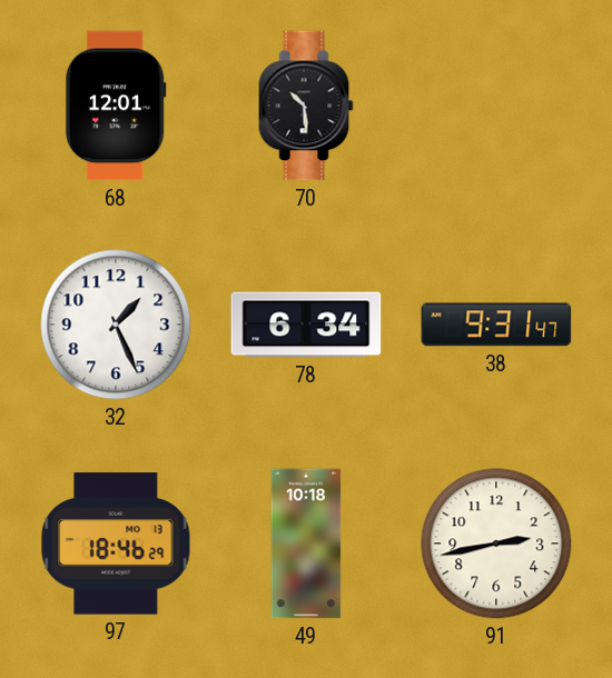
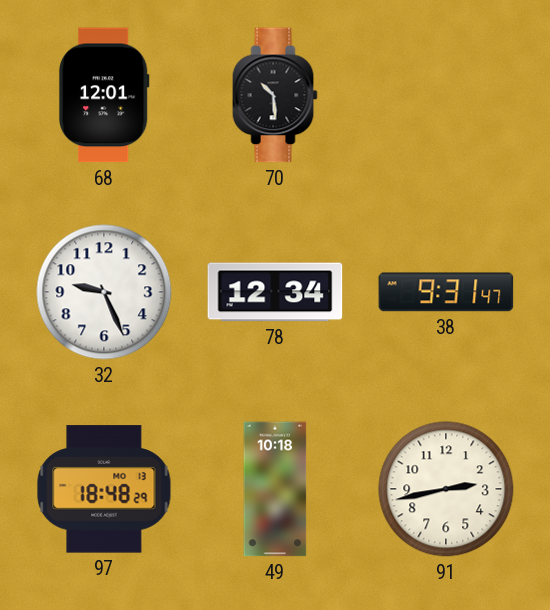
32: 1:26 -> 9:26 (104, 292)
78: 6:34 -> 12:34 (275, 292)
97: 18:46 -> 18:48 (104, 489)
